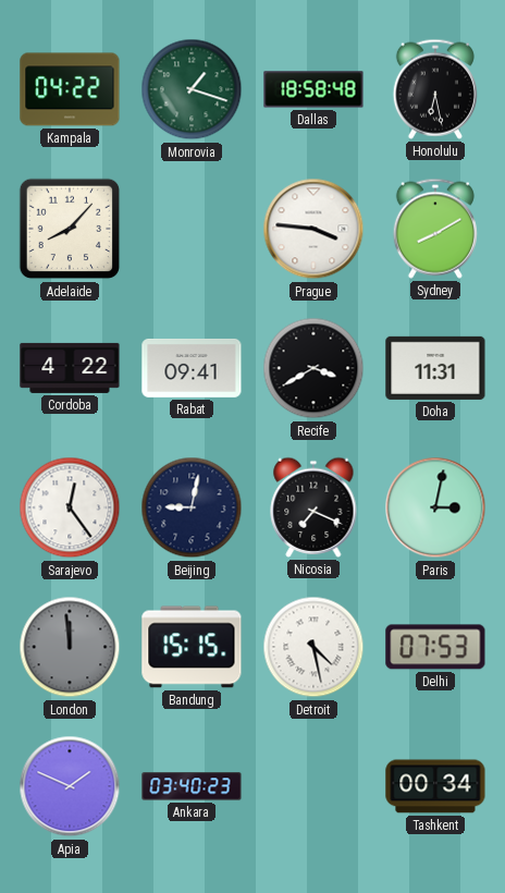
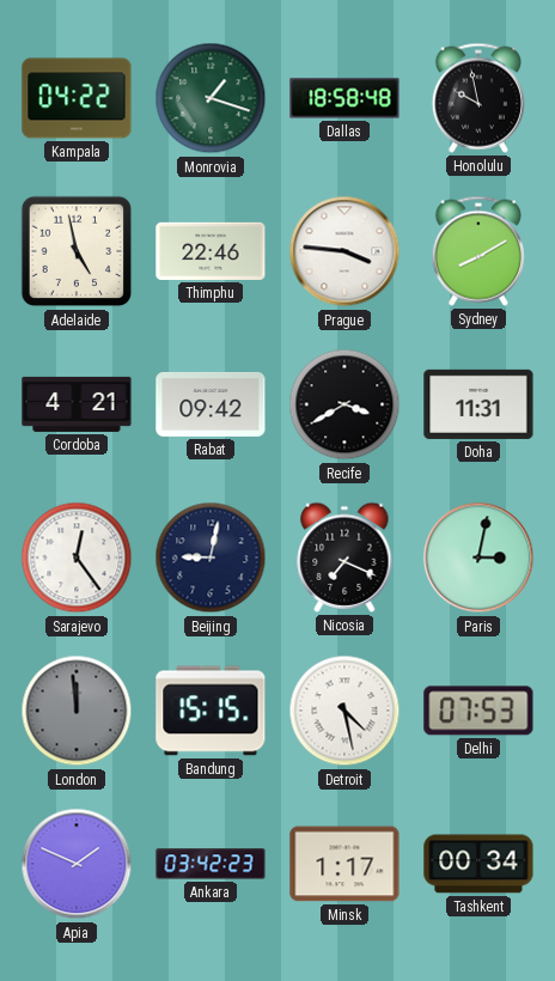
Honolulu: 6:28 -> 9:58 (478, 98)
Adelaide: 8:07 -> 4:58 (77, 251)
Thimphu: none -> 22:46 (211, 251)
Cordoba: 4:22 -> 4:21 (77, 404)
Rabat: 09:41 -> 09:42 (211, 404)
Ankara: 03:40 -> 03:42 (211, 864)
Minsk: none -> 1:17 (344, 864)
